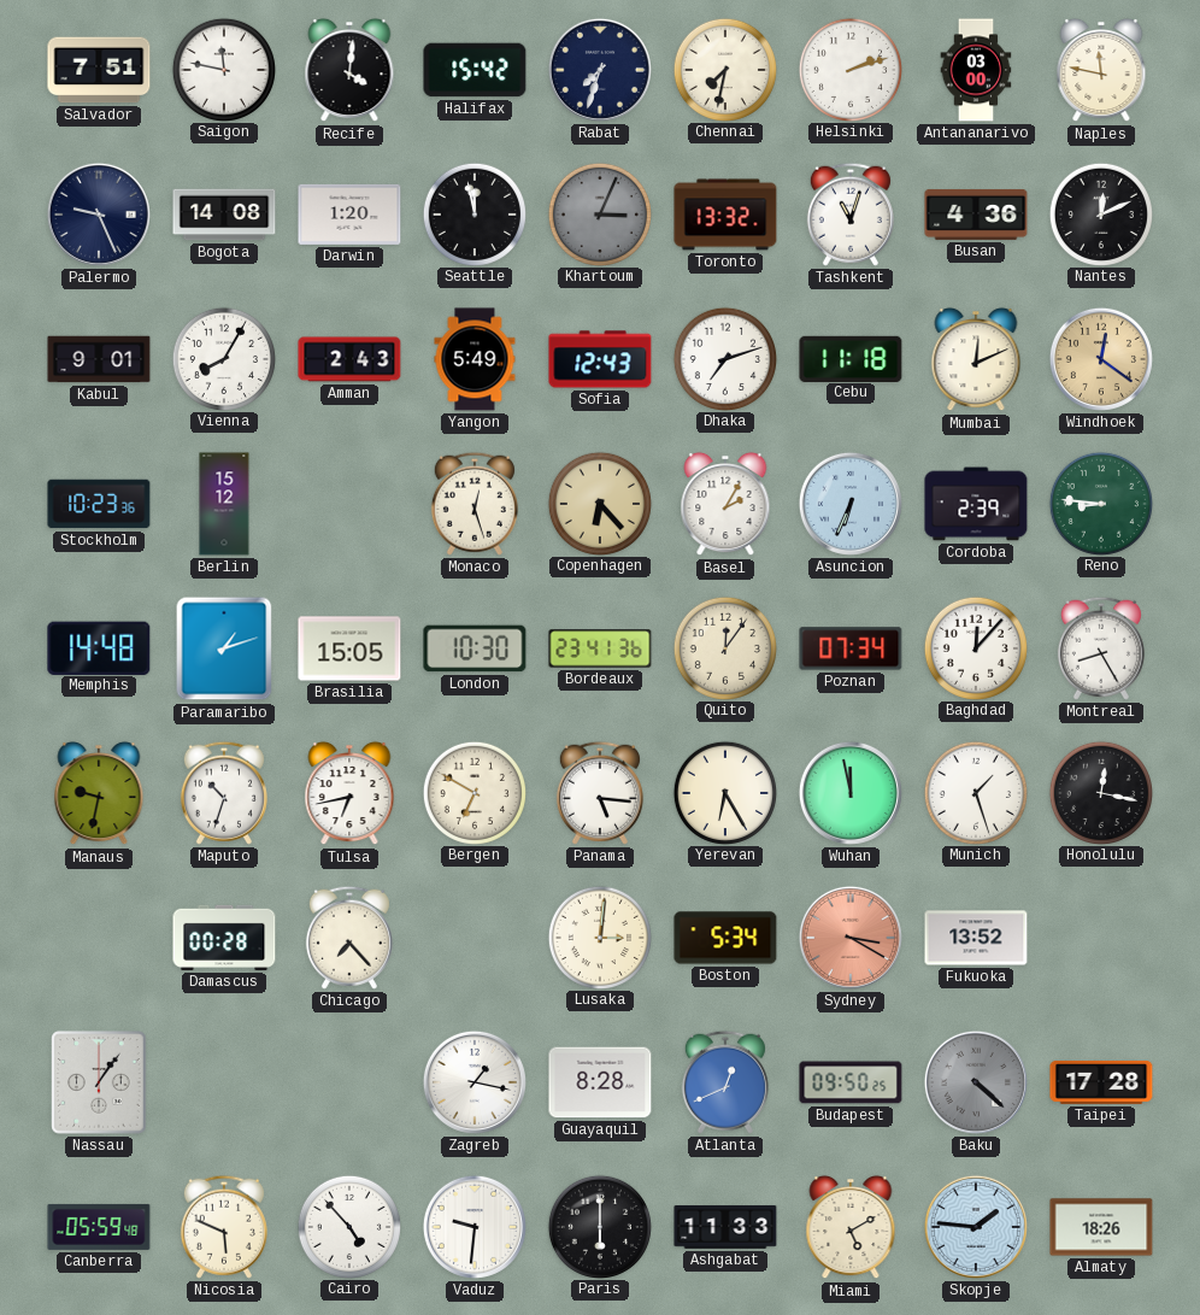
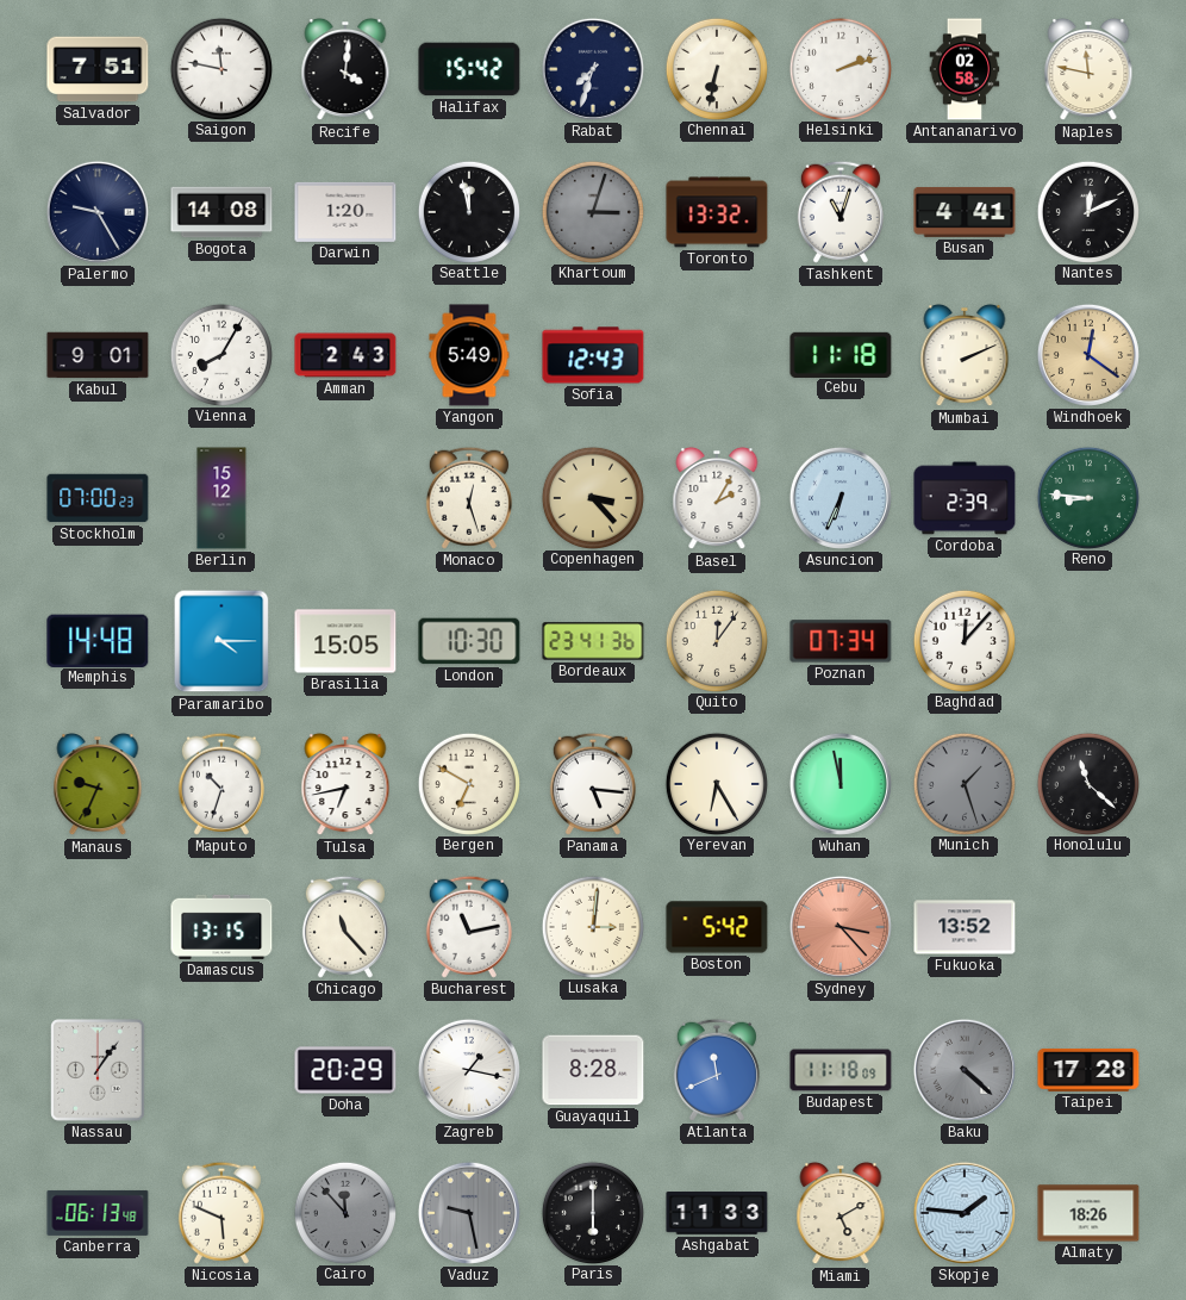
Chennai: 7:32 -> 6:32 (716, 68)
Antananarivo: 03:00 -> 02:58 (965, 69)
Palermo: 9:26 -> 9:25 (98, 212)
Khartoum: 3:04 -> 3:03 (592, 211)
Busan: 4:36 -> 4:41 (965, 212)
Dhaka: 7:12 -> none (724, 358)
Mumbai: 12:11 -> 2:11 (965, 355)
Stockholm: 10:23 -> 07:00 (98, 498)
Copenhagen: 6:23 -> 3:23 (592, 497)
Paramaribo: 1:12 -> 4:15 (221, 641)
Montreal: 8:25 -> none (1101, 648)
Manaus: 9:32 -> 9:34 (98, 784)
Munich dial: white -> grey (963, 783)
Honolulu: 12:17 -> 11:22 (1087, 783)
Damascus: 00:28 -> 13:15 (221, 927)
Chicago: 7:23 -> 11:23 (345, 927)
Bucharest: none -> 11:13 (469, 927)
Boston: 5:34 -> 5:42 (717, 927)
Sydney: 3:20 -> 3:23 (841, 927)
Doha: none -> 20:29 (345, 1070)
Atlanta: 12:41 -> 11:41 (717, 1070)
Budapest: 09:50 -> 11:18 (841, 1070)
Canberra: 05:59 -> 06:13 (98, 1213)
Cairo: 4:53 -> 11:53 (344, 1212)
Cairo dial: white -> grey (344, 1212)
Vaduz: 9:31 -> 9:28 (469, 1213)
Vaduz dial: white -> grey (469, 1213)
